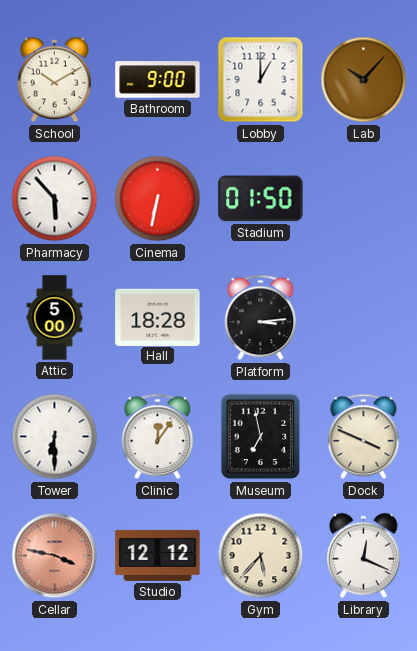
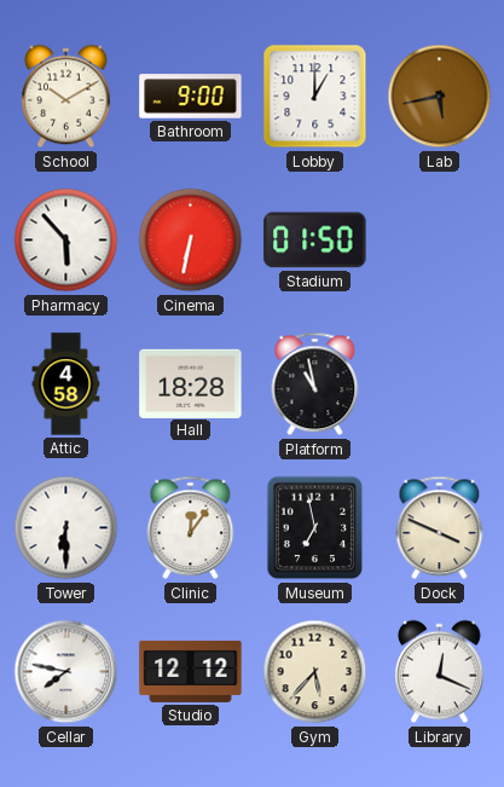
Lab: 10:07 -> 5:43 (440, 97)
Attic: 5:00 -> 4:58 (66, 384)
Platform: 3:14 -> 10:58 (315, 384)
Cellar: 3:47 -> 7:47 (66, 672)
Cellar dial: salmon -> white (66, 672)
